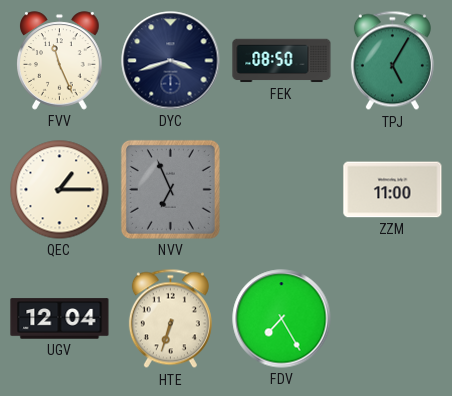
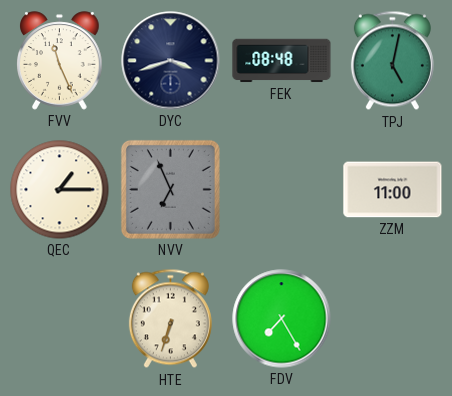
FEK: 08:50 -> 08:48 (282, 61)
TPJ: 5:05 -> 5:02 (392, 61)
UGV: 12:04 -> none (60, 319)
